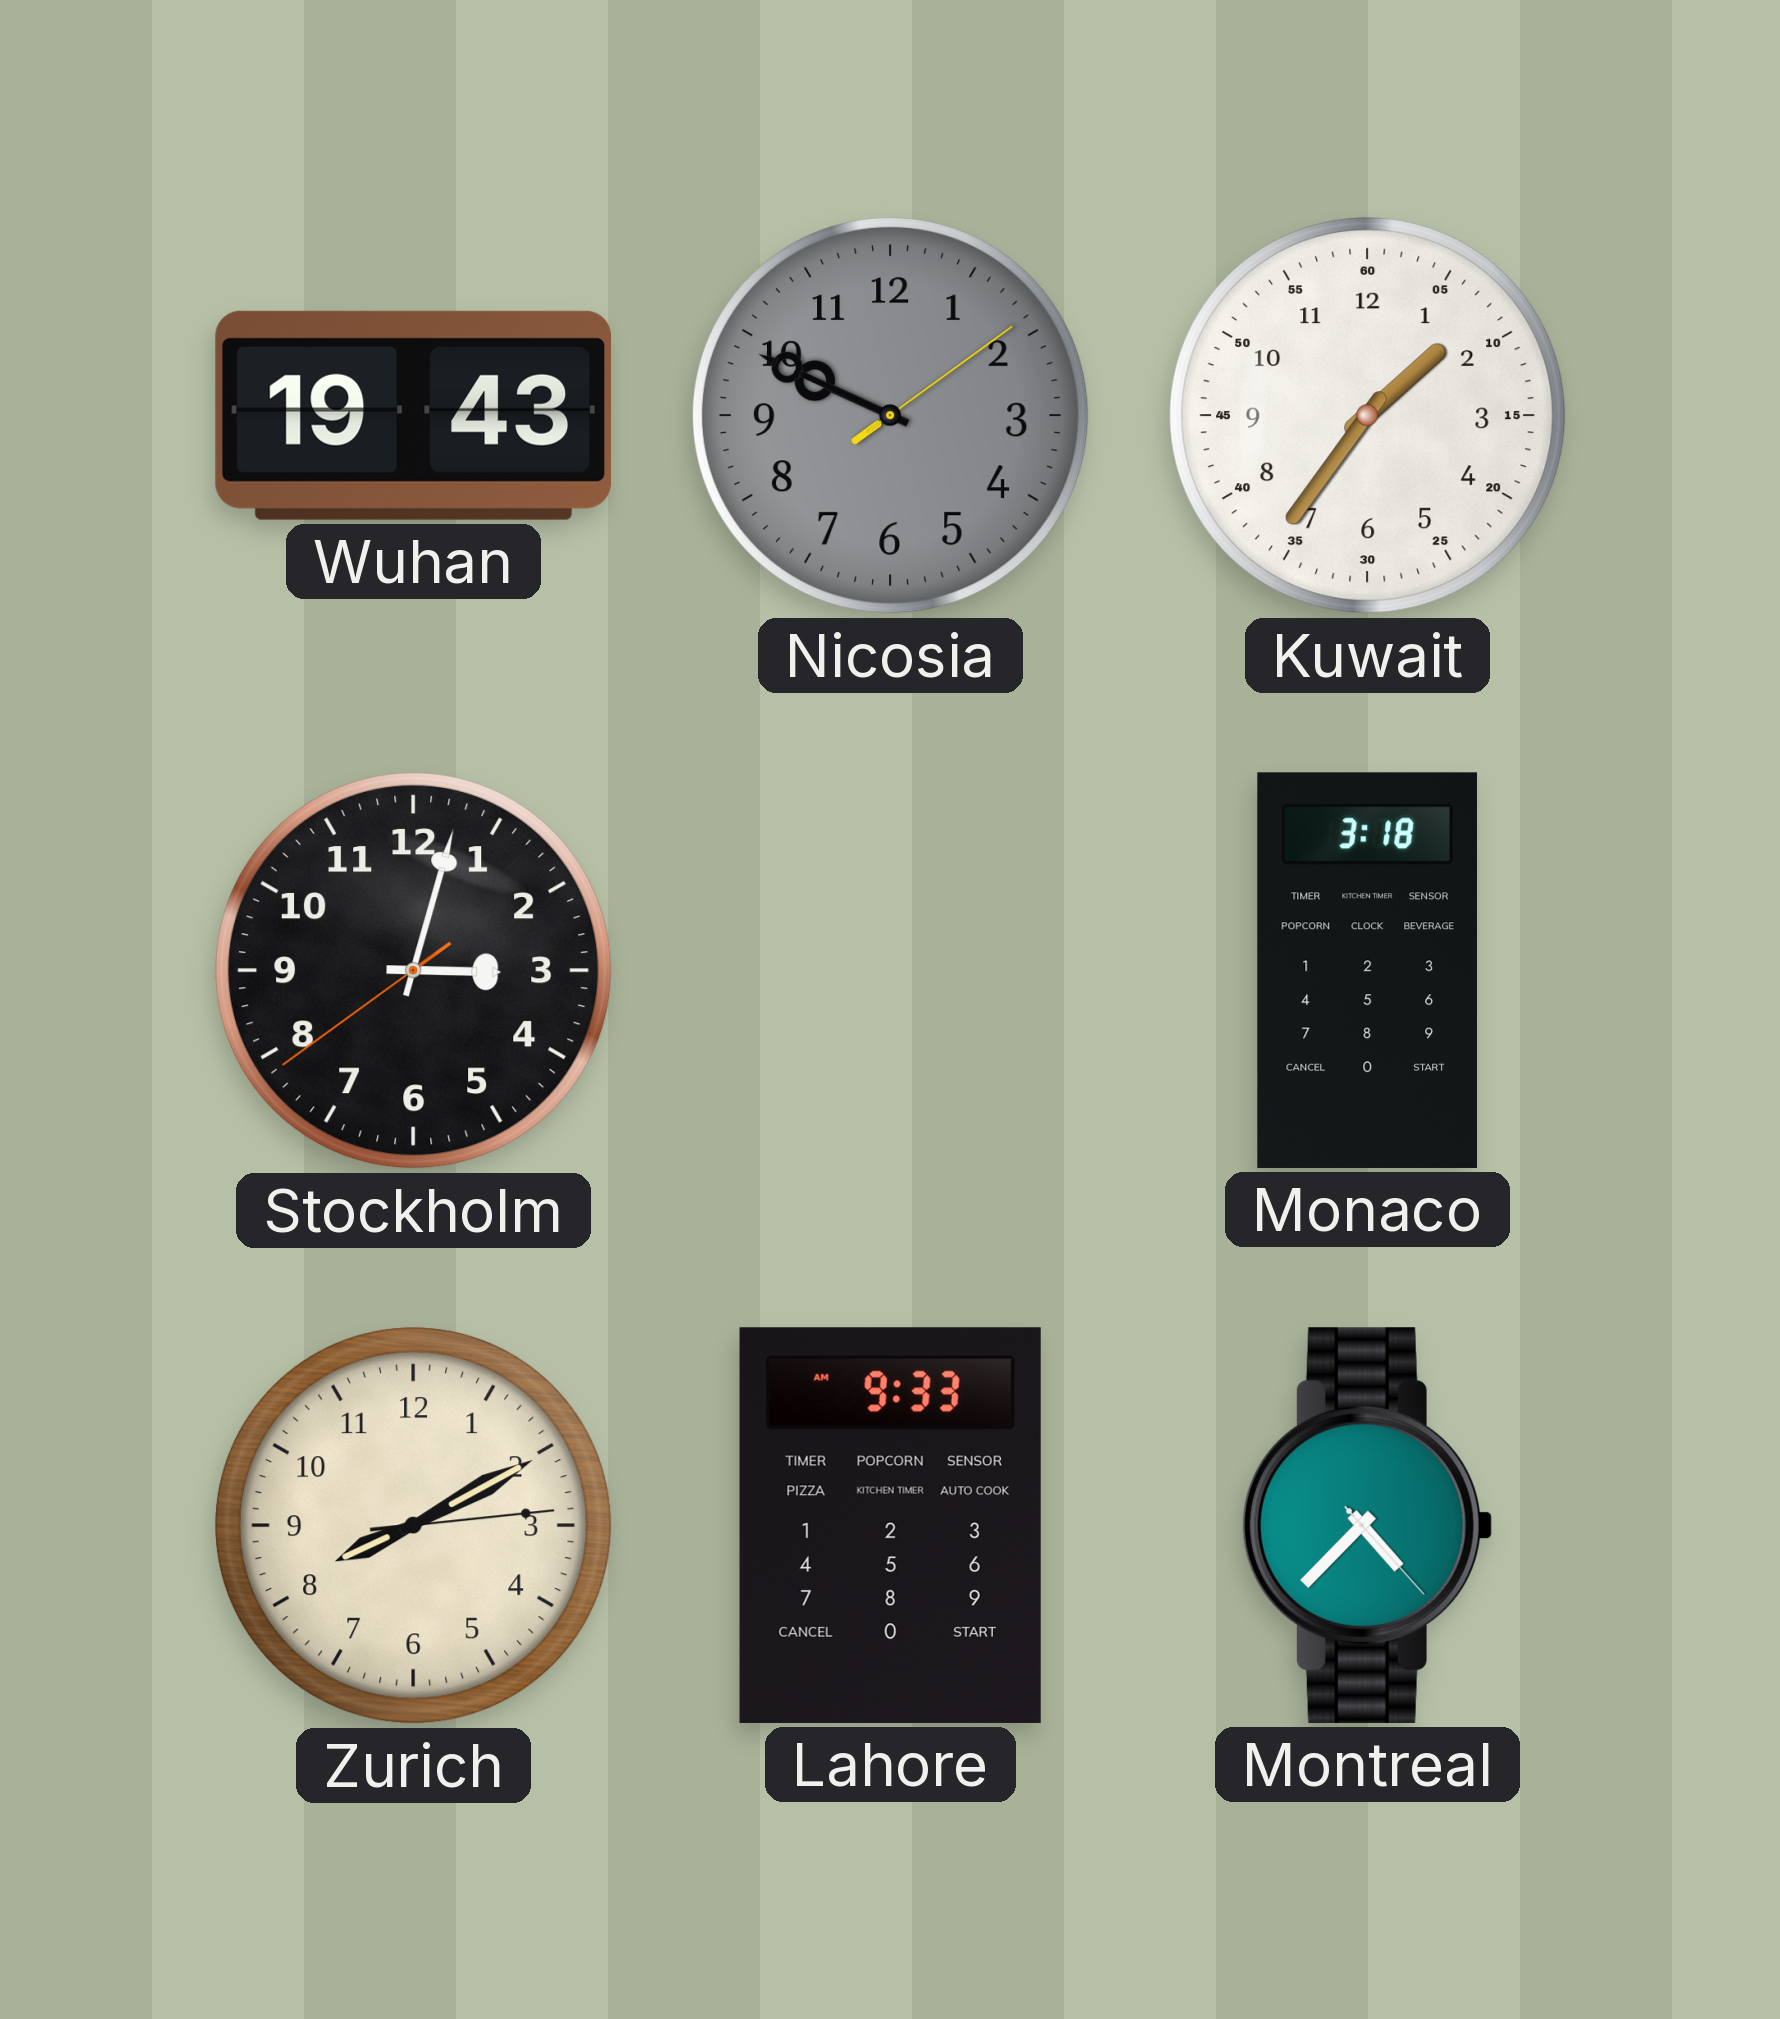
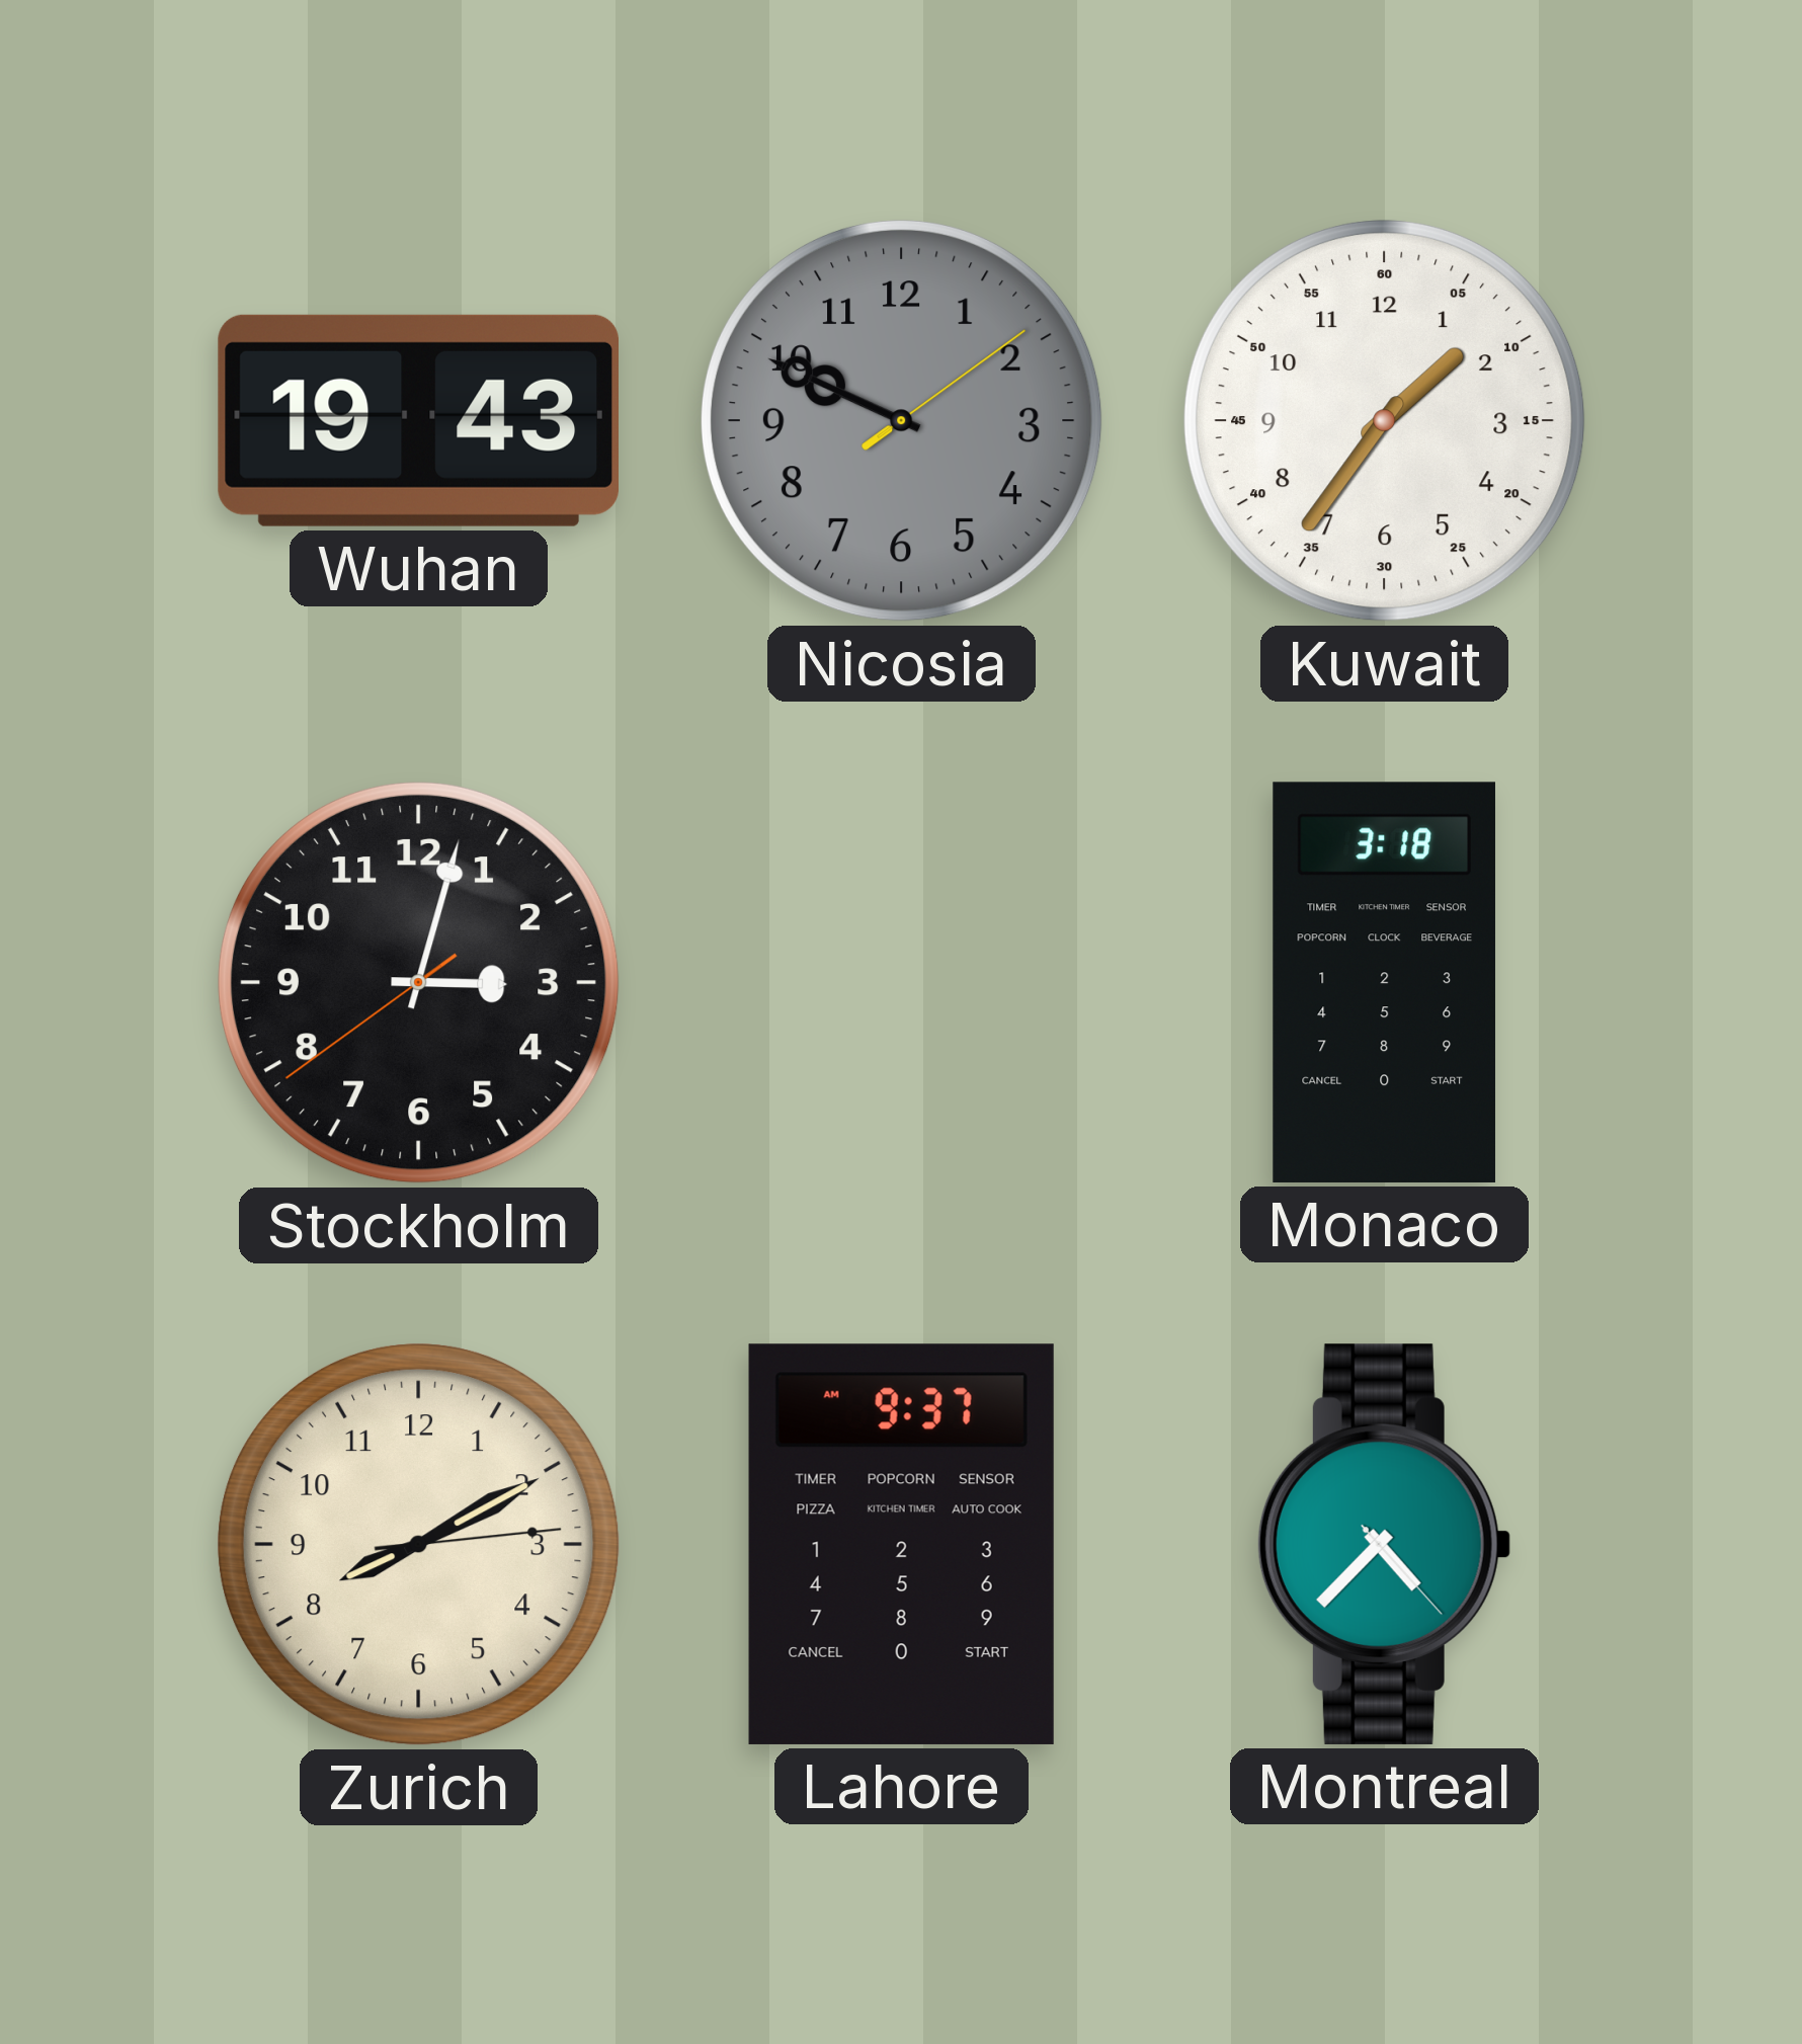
Lahore: 9:33 -> 9:37 (901, 1544)
